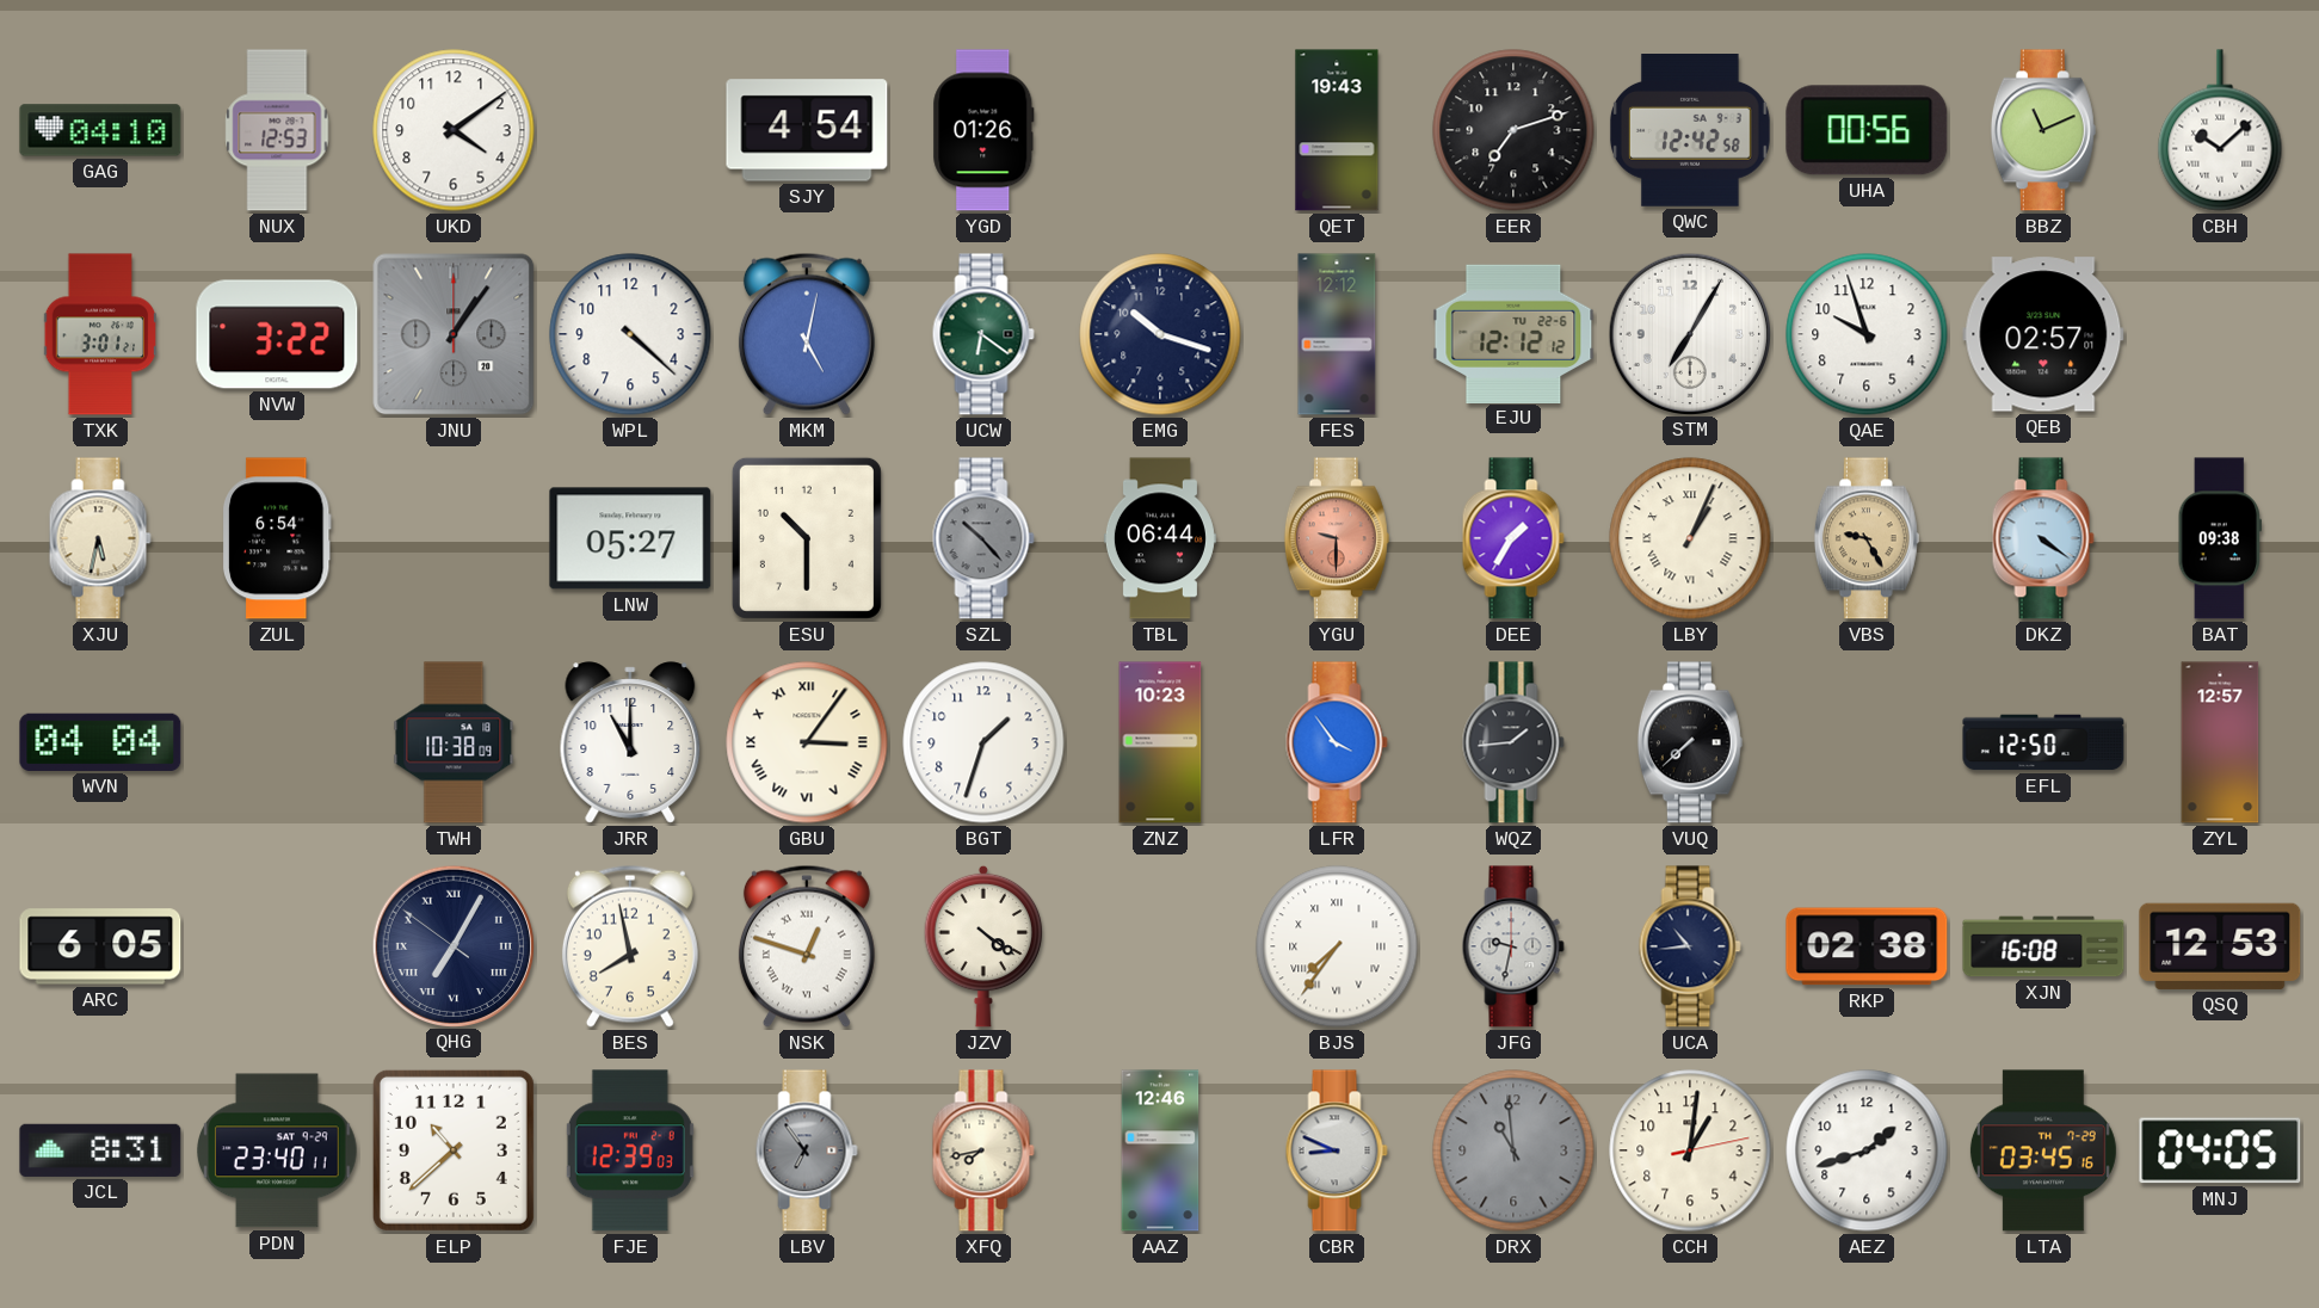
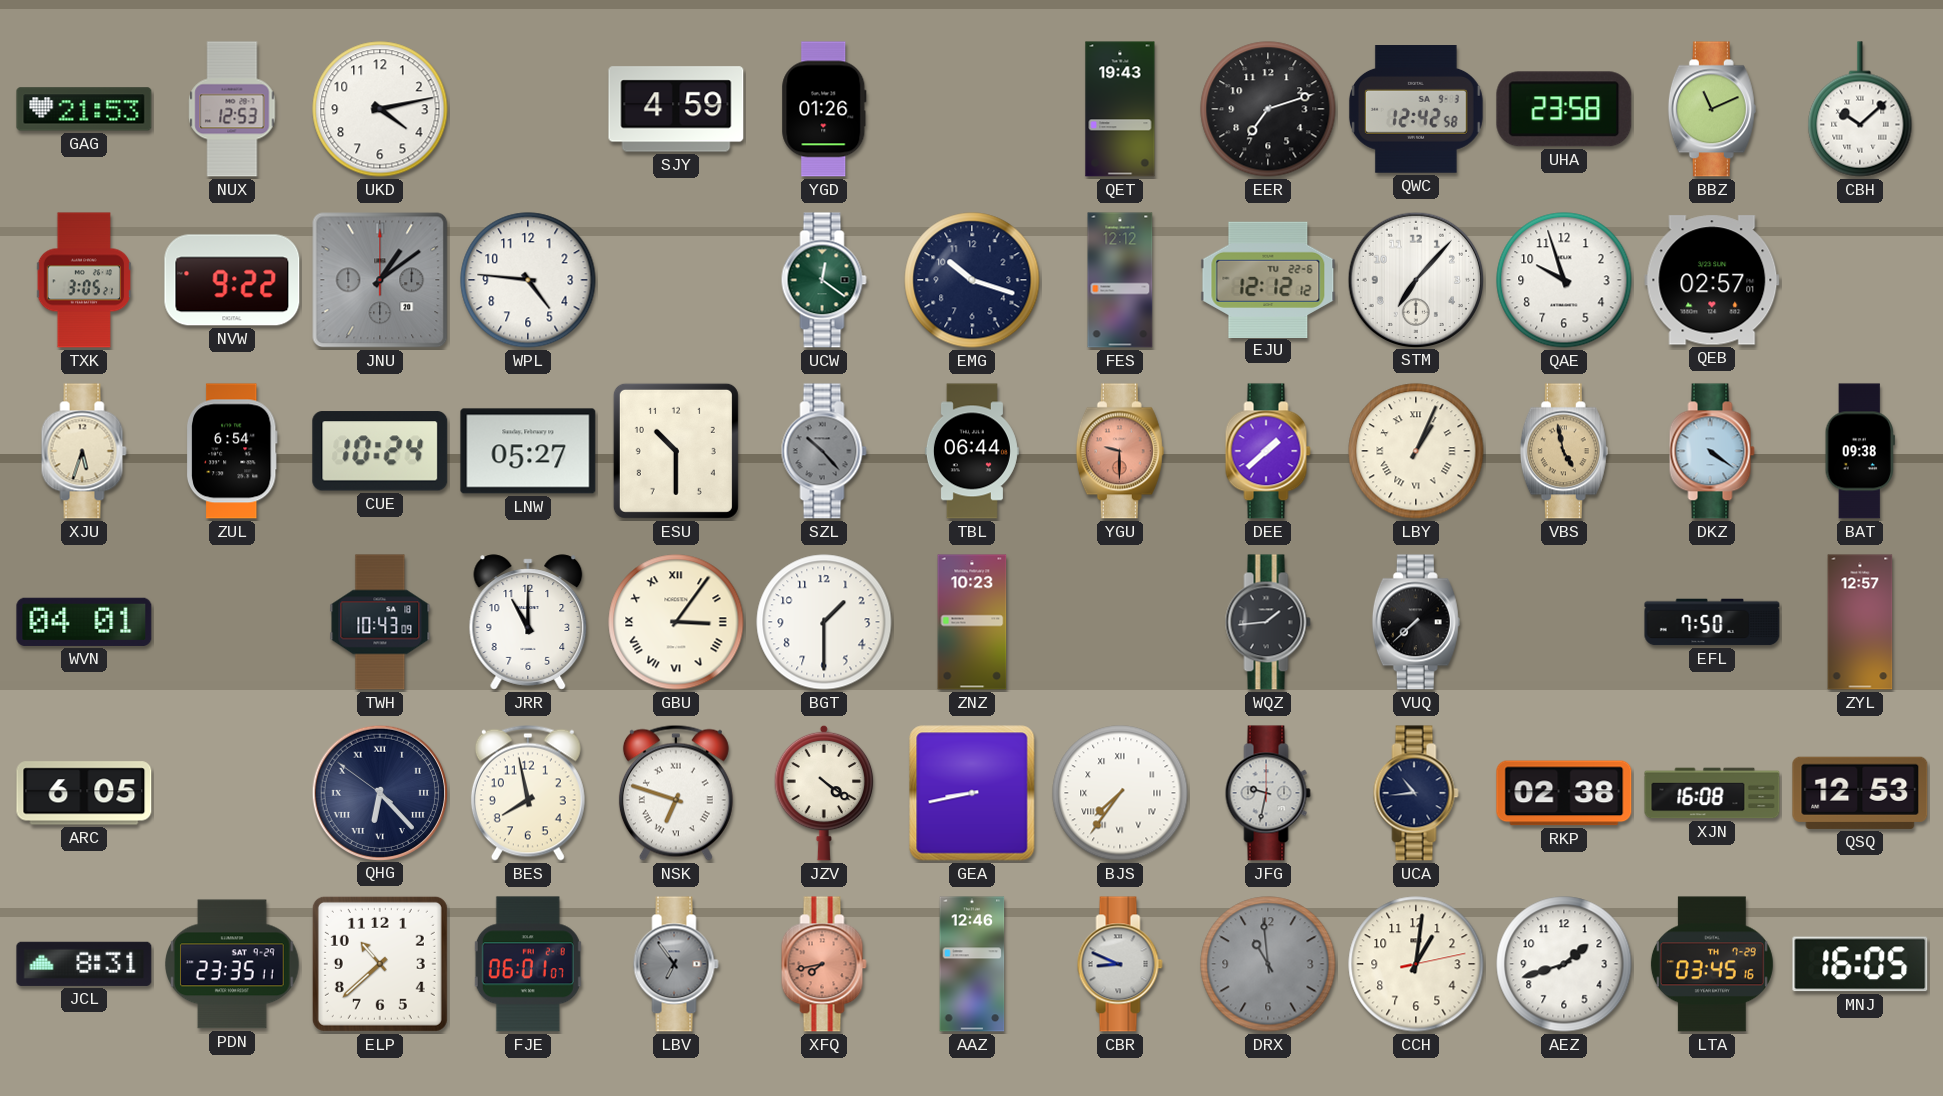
GAG: 04:10 -> 21:53 (84, 109)
UKD: 4:09 -> 4:13 (380, 109)
SJY: 4:54 -> 4:59 (676, 109)
UHA: 00:56 -> 23:58 (1564, 109)
TXK: 3:01 -> 3:05 (84, 280)
NVW: 3:22 -> 9:22 (232, 280)
JNU: 1:06 -> 1:09 (380, 280)
WPL: 4:22 -> 4:46 (528, 280)
MKM: 5:02 -> none (807, 334)
UCW: 6:21 -> 12:21 (824, 280)
STM: 7:05 -> 7:07 (1415, 279)
XJU: 5:32 -> 5:33 (84, 451)
CUE: none -> 10:24 (380, 451)
DEE: 1:35 -> 1:38 (1268, 451)
VBS: 9:25 -> 4:58 (1564, 451)
WVN: 04:04 -> 04:01 (84, 622)
TWH: 10:38 -> 10:43 (380, 622)
BGT: 1:33 -> 1:30 (824, 622)
LFR: 3:54 -> none (1337, 742)
EFL: 12:50 -> 7:50 (1712, 622)
QHG: 7:04 -> 6:22 (379, 792)
NSK: 12:48 -> 6:48 (676, 793)
GEA: none -> 8:43 (972, 793)
PDN: 23:40 -> 23:35 (233, 964)
FJE: 12:39 -> 06:01 (528, 964)
XFQ dial: cream -> salmon (824, 964)
MNJ: 04:05 -> 16:05 (1860, 964)
